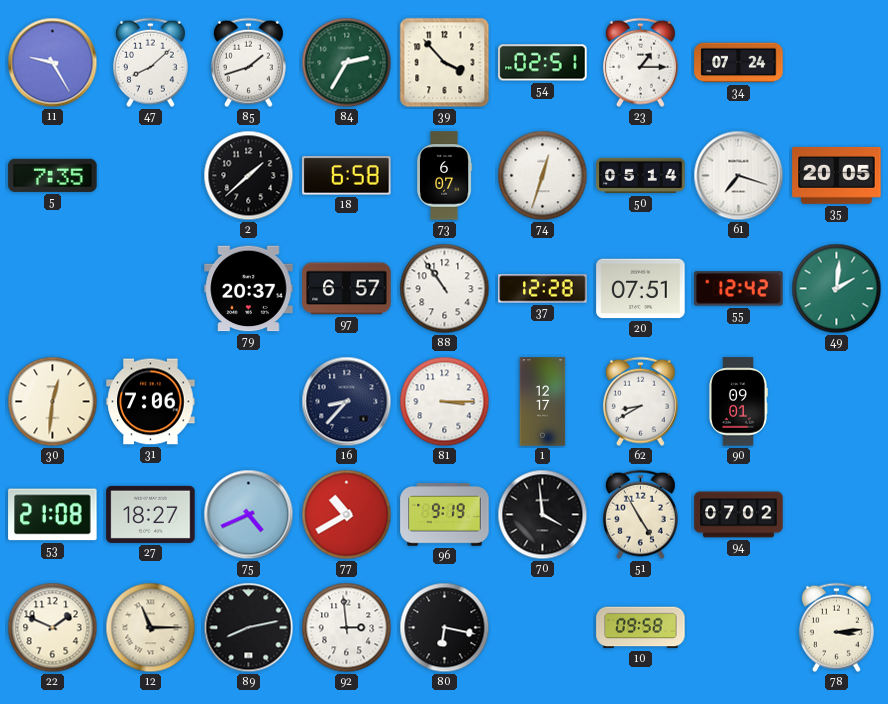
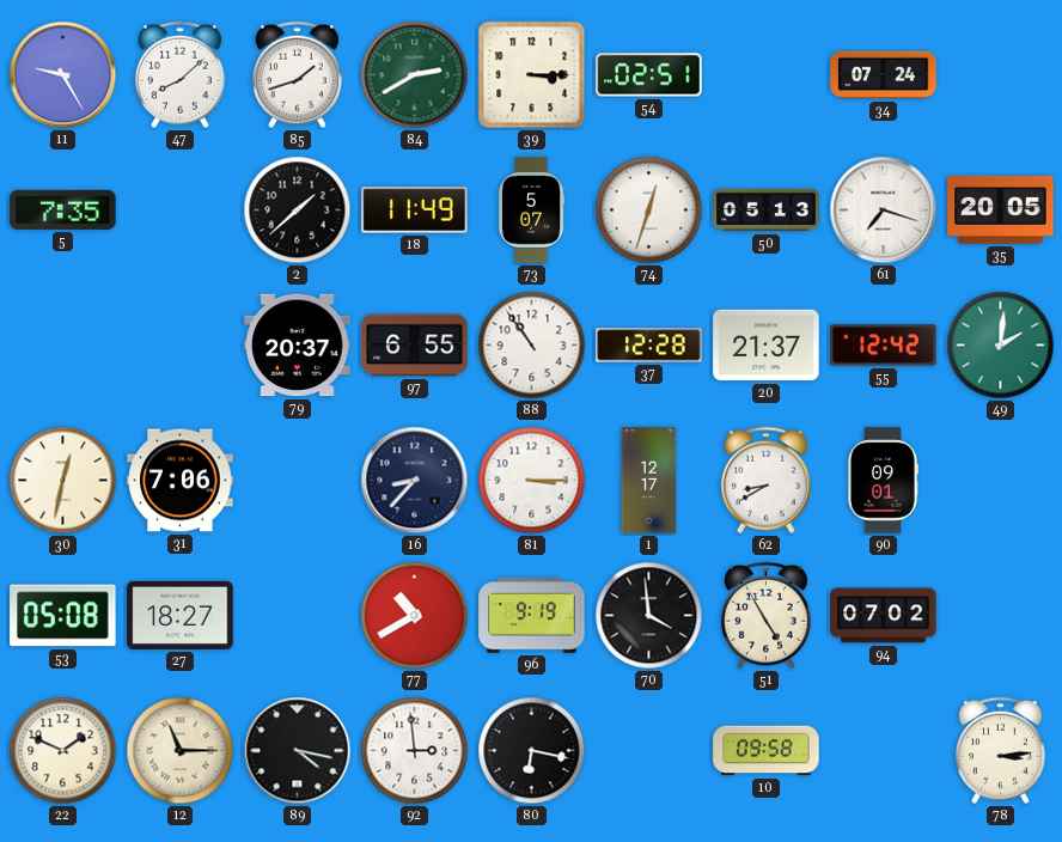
84: 2:35 -> 2:40 (415, 75)
39: 3:53 -> 3:15 (532, 75)
23: 1:15 -> none (640, 63)
18: 6:58 -> 11:49 (415, 210)
73: 6:07 -> 5:07 (531, 210)
50: 05:14 -> 05:13 (767, 210)
97: 6:57 -> 6:55 (415, 346)
20: 07:51 -> 21:37 (767, 346)
30: 12:31 -> 12:32 (63, 481)
53: 21:08 -> 05:08 (63, 616)
75: 4:41 -> none (249, 515)
89: 8:13 -> 4:17 (298, 751)
